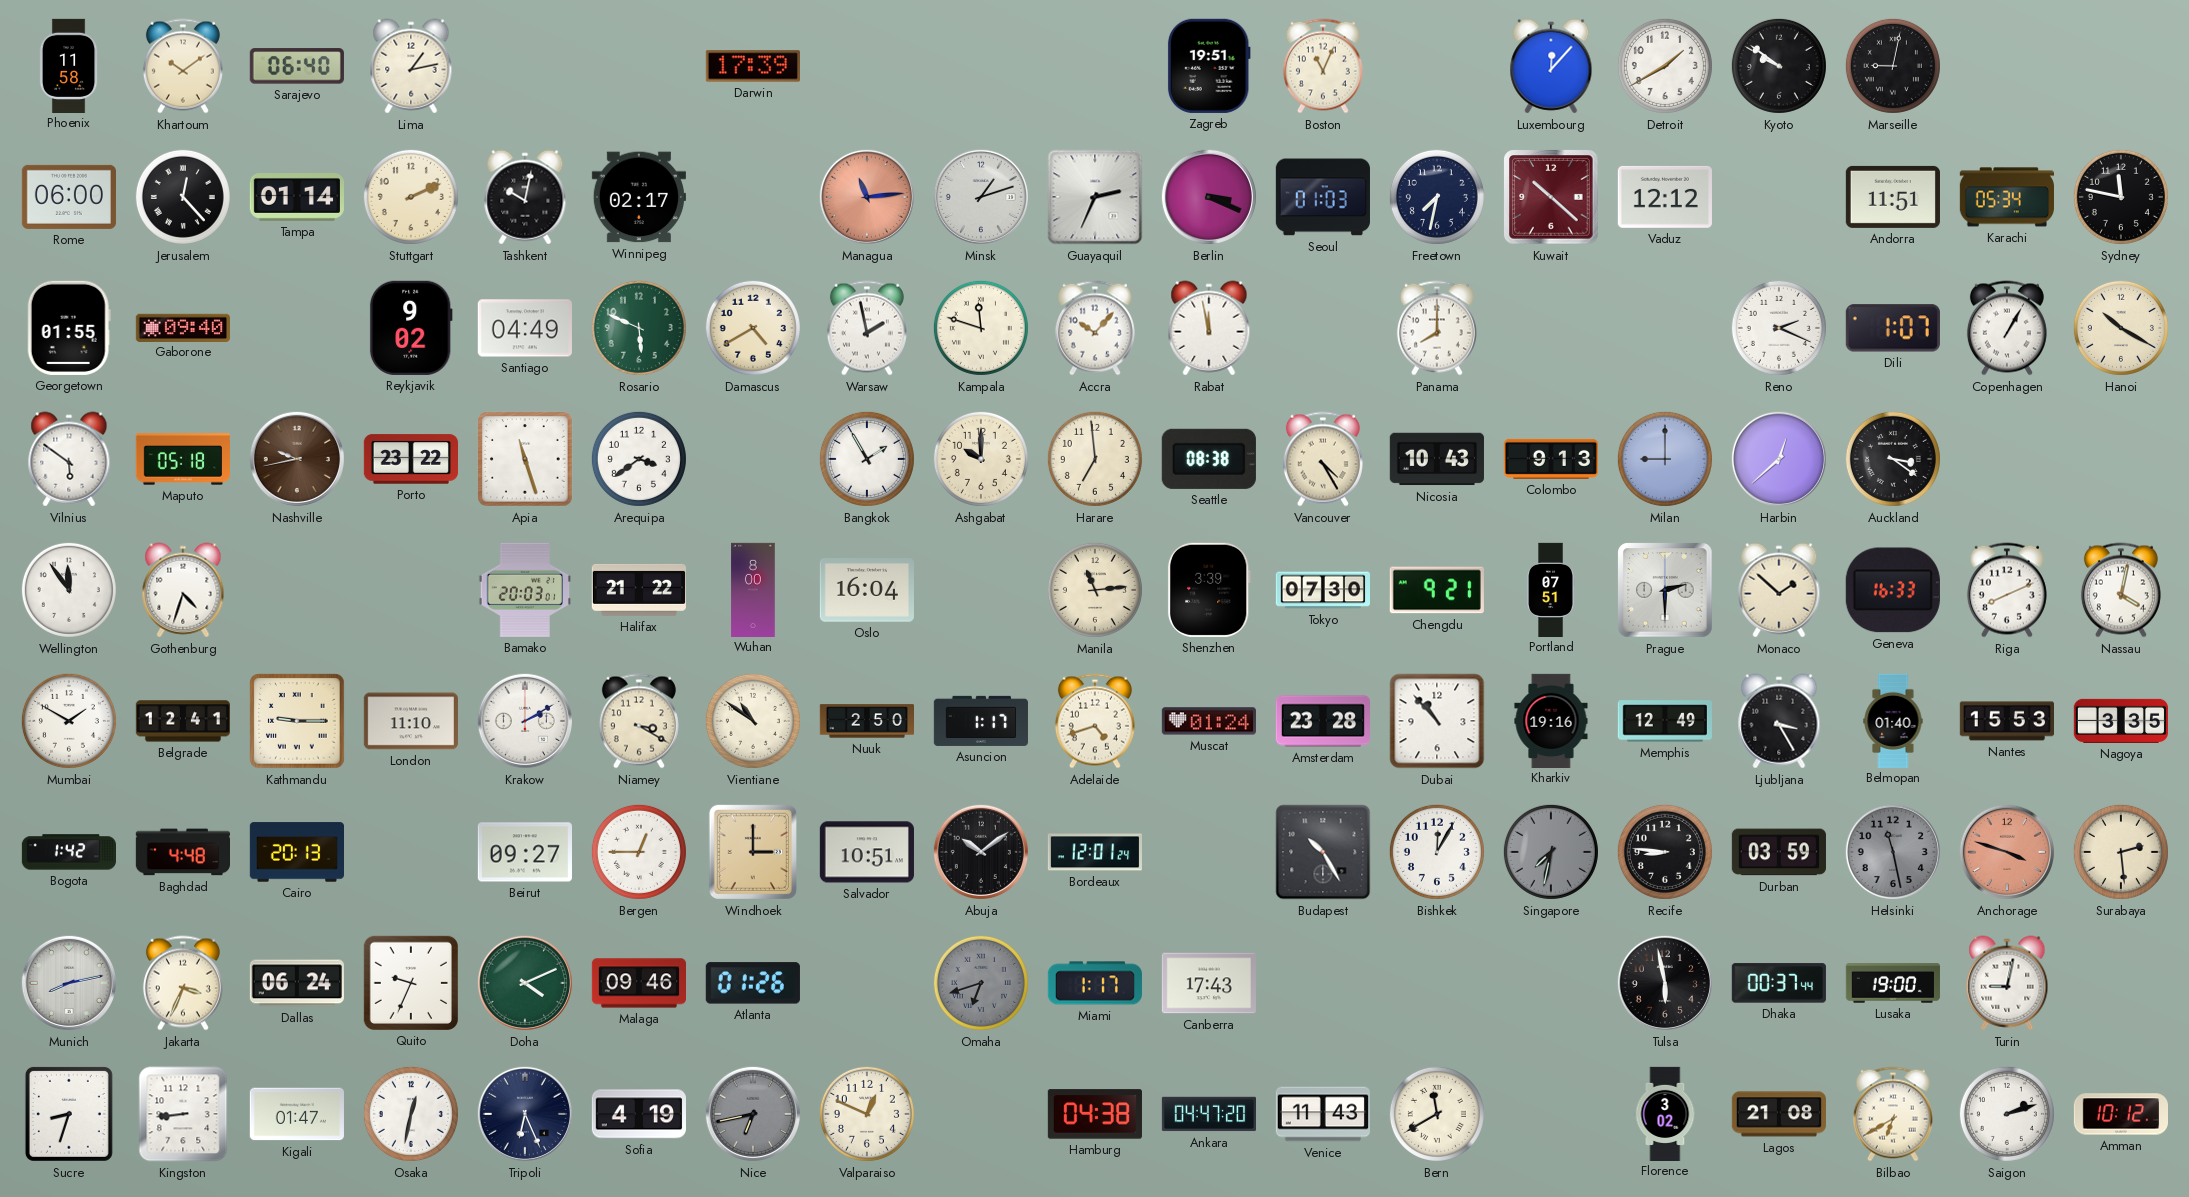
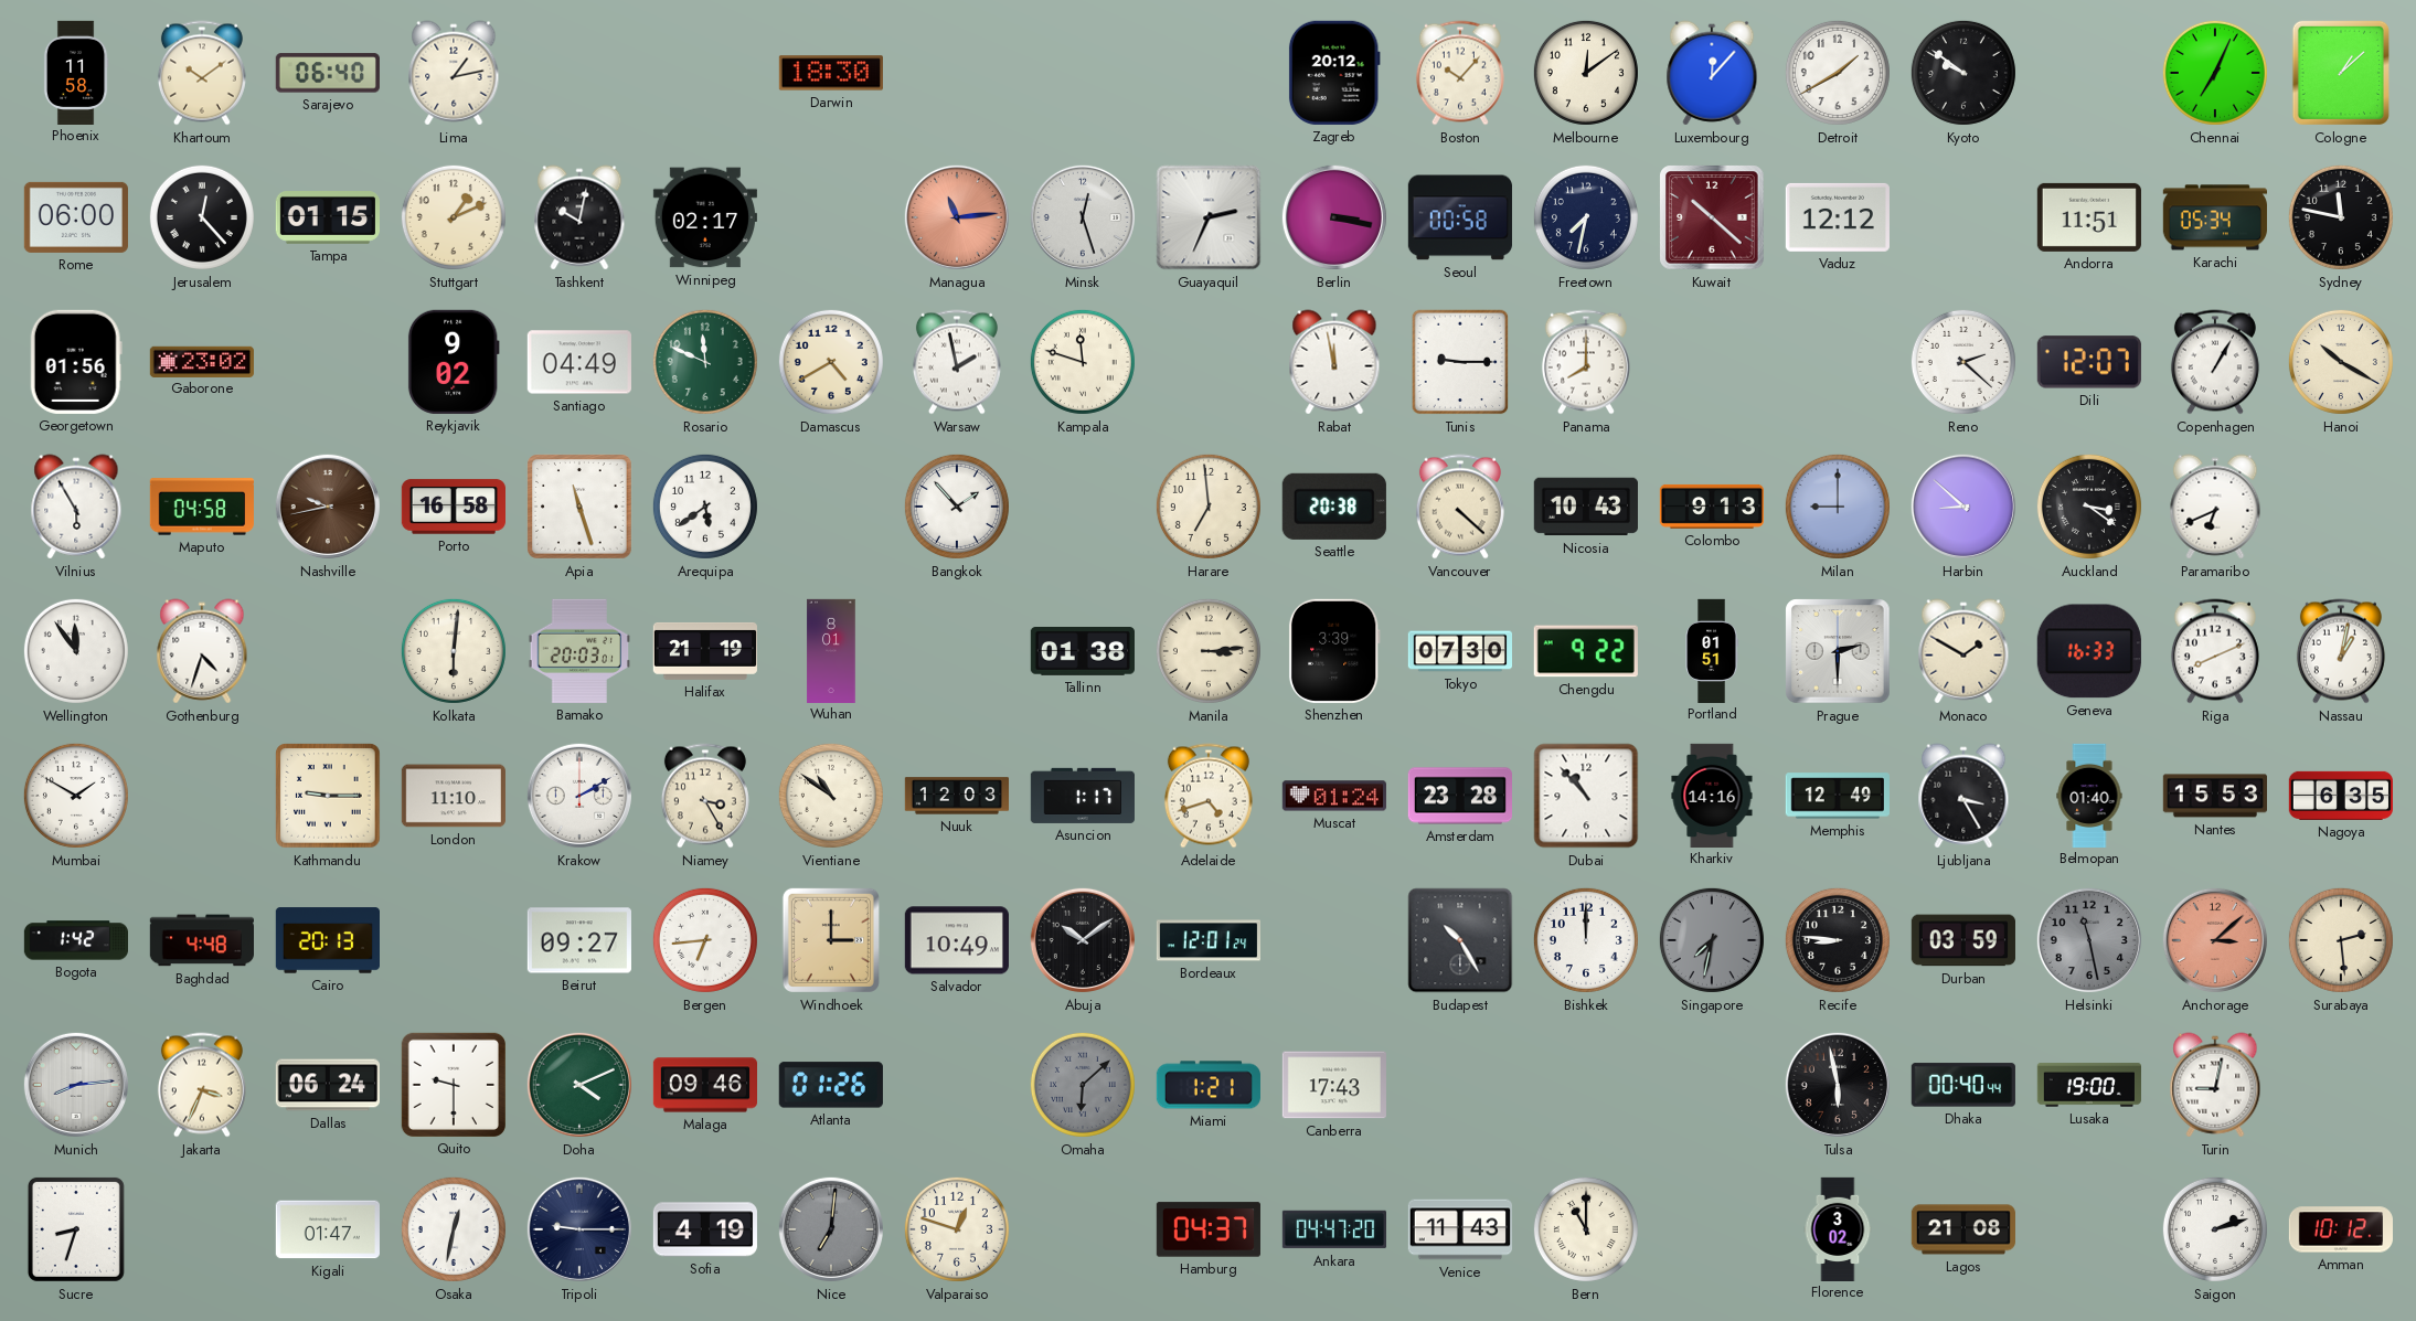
Darwin: 17:39 -> 18:30 (831, 73)
Zagreb: 19:51 -> 20:12 (1334, 73)
Boston: 11:04 -> 10:07 (1460, 73)
Melbourne: none -> 12:09 (1586, 73)
Marseille: 9:02 -> none (1893, 66)
Chennai: none -> 7:04 (2215, 73)
Cologne: none -> 1:08 (2341, 73)
Tampa: 01:14 -> 01:15 (327, 219)
Stuttgart: 2:11 -> 1:11 (454, 217)
Minsk: 1:12 -> 12:27 (1083, 217)
Berlin: 3:19 -> 3:17 (1334, 217)
Seoul: 01:03 -> 00:58 (1460, 217)
Georgetown: 01:55 -> 01:56 (76, 362)
Gaborone: 09:40 -> 23:02 (201, 361)
Rosario: 5:49 -> 11:49 (705, 362)
Accra: 10:07 -> none (1095, 328)
Tunis: none -> 9:15 (1460, 362)
Reno: 2:19 -> 2:22 (1963, 362)
Dili: 1:07 -> 12:07 (2089, 362)
Vilnius: 5:51 -> 5:55 (76, 507)
Maputo: 05:18 -> 04:58 (202, 507)
Porto: 23:22 -> 16:58 (453, 507)
Arequipa: 3:39 -> 5:39 (705, 507)
Bangkok: 1:55 -> 1:53 (957, 507)
Ashgabat: 10:00 -> none (981, 459)
Seattle: 08:38 -> 20:38 (1334, 507)
Vancouver: 4:25 -> 4:22 (1460, 507)
Harbin: 12:38 -> 8:52 (1963, 507)
Paramaribo: none -> 6:41 (2215, 507)
Kolkata: none -> 6:01 (454, 651)
Halifax: 21:22 -> 21:19 (704, 651)
Wuhan: 8:00 -> 8:01 (831, 650)
Oslo: 16:04 -> none (867, 591)
Tallinn: none -> 01:38 (1083, 652)
Manila: 11:14 -> 3:14 (1209, 651)
Chengdu: 9:21 -> 9:22 (1586, 651)
Portland: 07:51 -> 01:51 (1712, 650)
Monaco: 1:52 -> 1:50 (1963, 651)
Nassau: 4:02 -> 1:02 (2341, 651)
Belgrade: 12:41 -> none (182, 721)
Niamey: 3:20 -> 3:25 (705, 796)
Nuuk: 2:50 -> 12:03 (956, 796)
Kharkiv: 19:16 -> 14:16 (1712, 795)
Nagoya: 3:35 -> 6:35 (2340, 796)
Bergen: 12:45 -> 6:44 (705, 940)
Salvador: 10:51 -> 10:49 (957, 940)
Bishkek: 12:05 -> 12:00 (1586, 940)
Anchorage: 3:48 -> 3:08 (2215, 940)
Munich: 8:13 -> 8:14 (76, 1085)
Quito: 9:34 -> 9:30 (454, 1085)
Omaha: 6:42 -> 6:08 (1083, 1085)
Miami: 1:17 -> 1:21 (1209, 1085)
Dhaka: 00:37 -> 00:40 (1963, 1085)
Kingston: 8:44 -> none (183, 1114)
Tripoli: 6:26 -> 9:15 (579, 1229)
Nice: 6:43 -> 7:01 (831, 1229)
Valparaiso: 12:49 -> 12:48 (957, 1229)
Hamburg: 04:38 -> 04:37 (1209, 1229)
Bern: 11:40 -> 11:00 (1586, 1229)
Bilbao: 6:40 -> none (1893, 1114)
